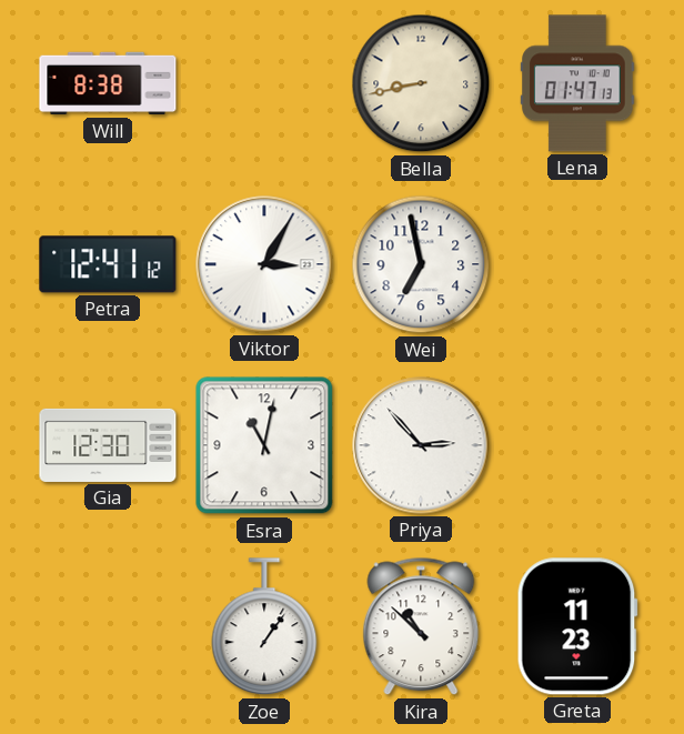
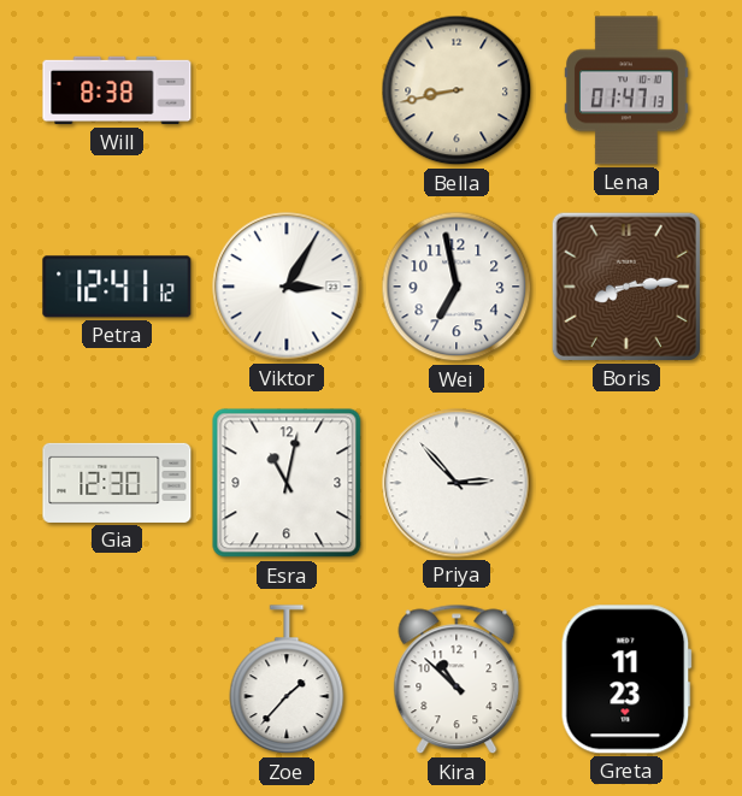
Boris: none -> 8:14 (626, 287)
Zoe: 1:06 -> 1:37 (287, 680)
